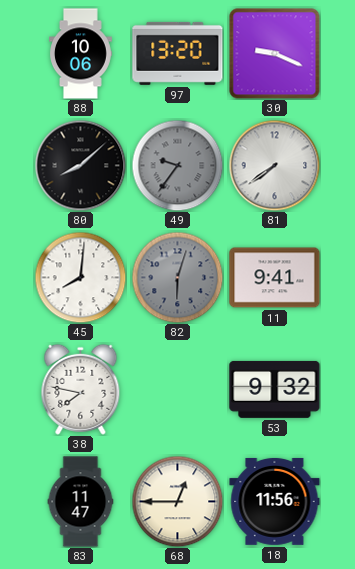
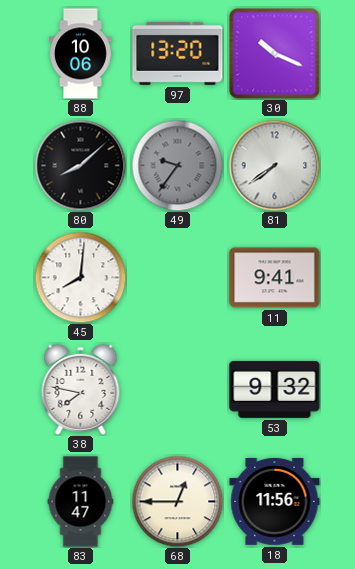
30: 9:19 -> 10:19 (275, 54)
82: 6:03 -> none (177, 277)
